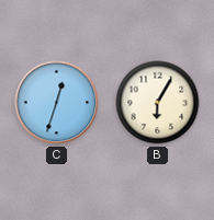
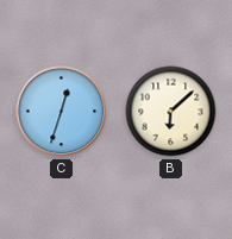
B: 6:05 -> 6:08 (171, 112)
